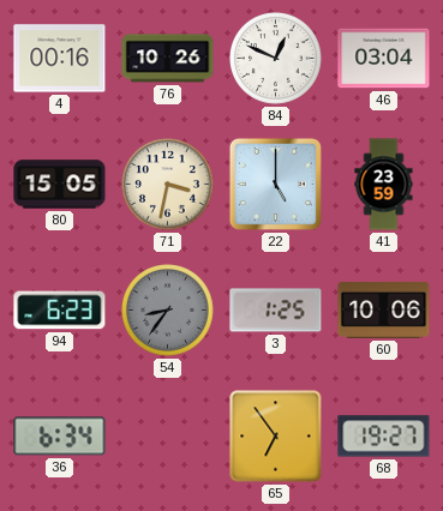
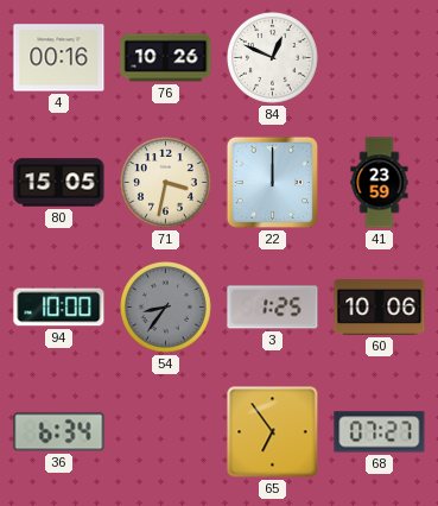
46: 03:04 -> none (384, 59)
22: 5:00 -> 12:00 (272, 182)
94: 6:23 -> 10:00 (59, 308)
68: 19:27 -> 07:27 (380, 432)
